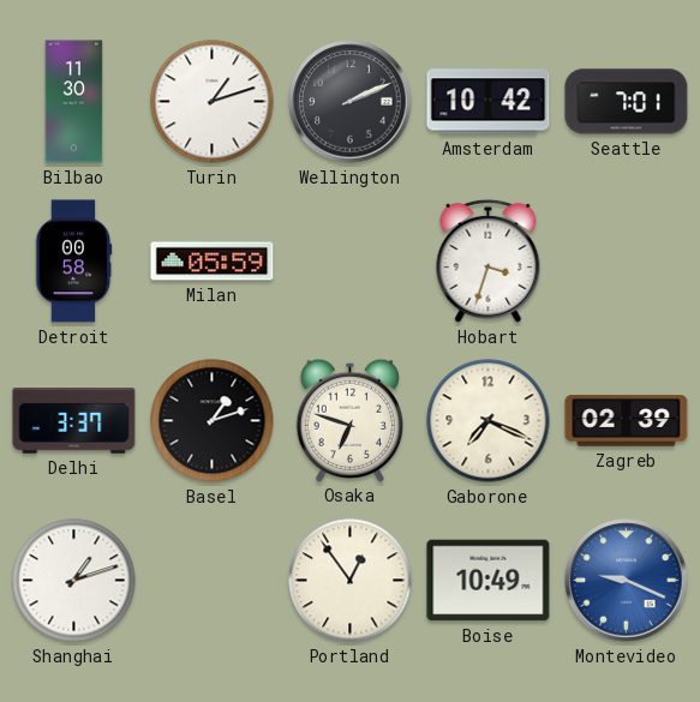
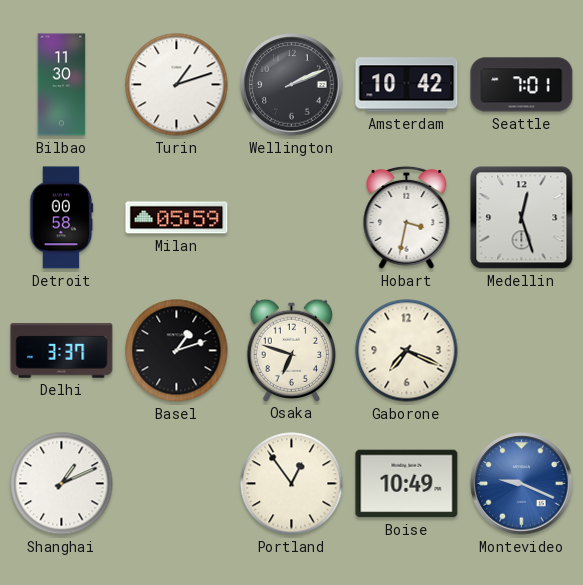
Hobart: 3:33 -> 3:32 (407, 217)
Medellin: none -> 12:27 (522, 218)
Zagreb: 02:39 -> none (627, 421)
Shanghai: 1:12 -> 1:11 (62, 484)
